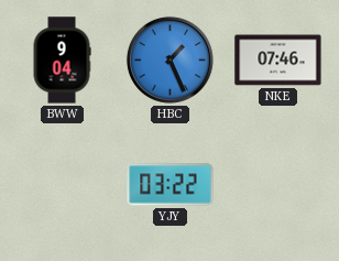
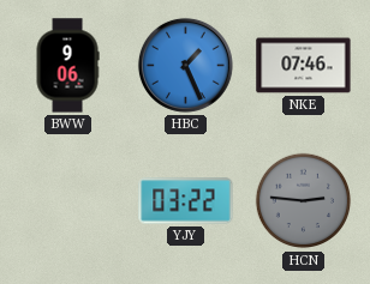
BWW: 9:04 -> 9:06 (67, 66)
HCN: none -> 2:46 (304, 201)
